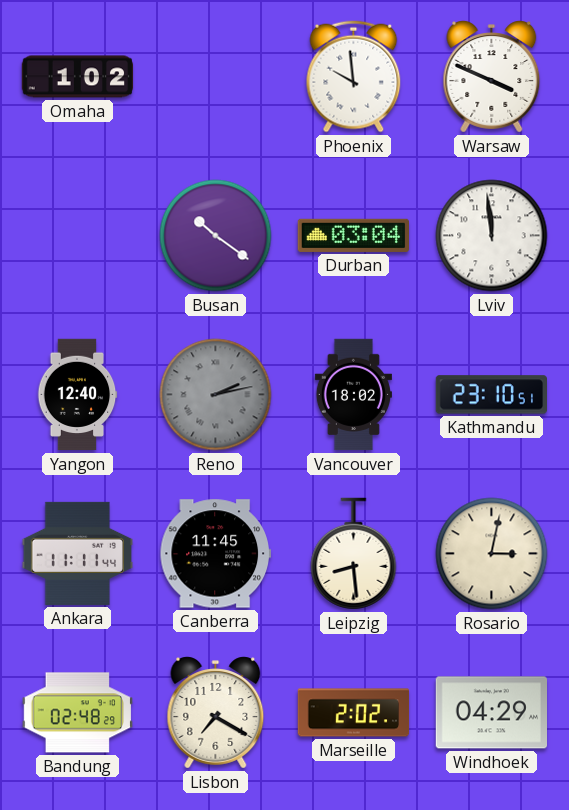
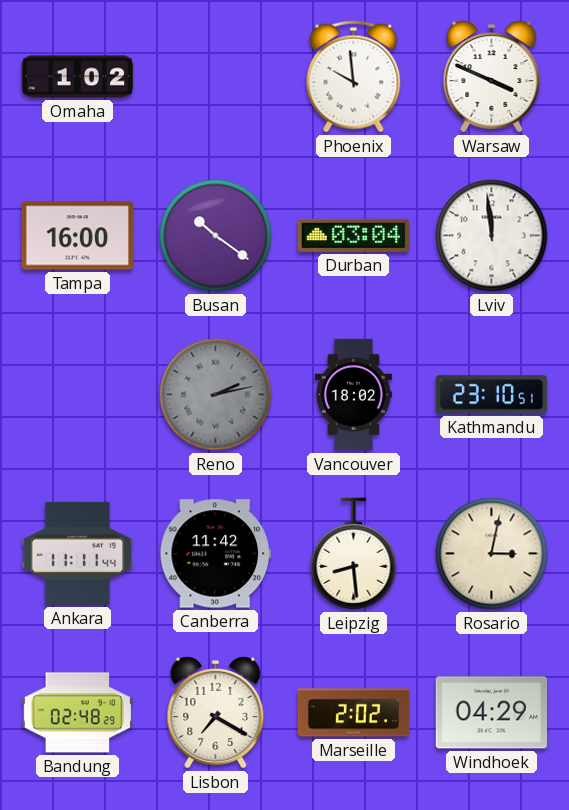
Tampa: none -> 16:00 (77, 236)
Yangon: 12:40 -> none (77, 395)
Canberra: 11:45 -> 11:42 (215, 554)
